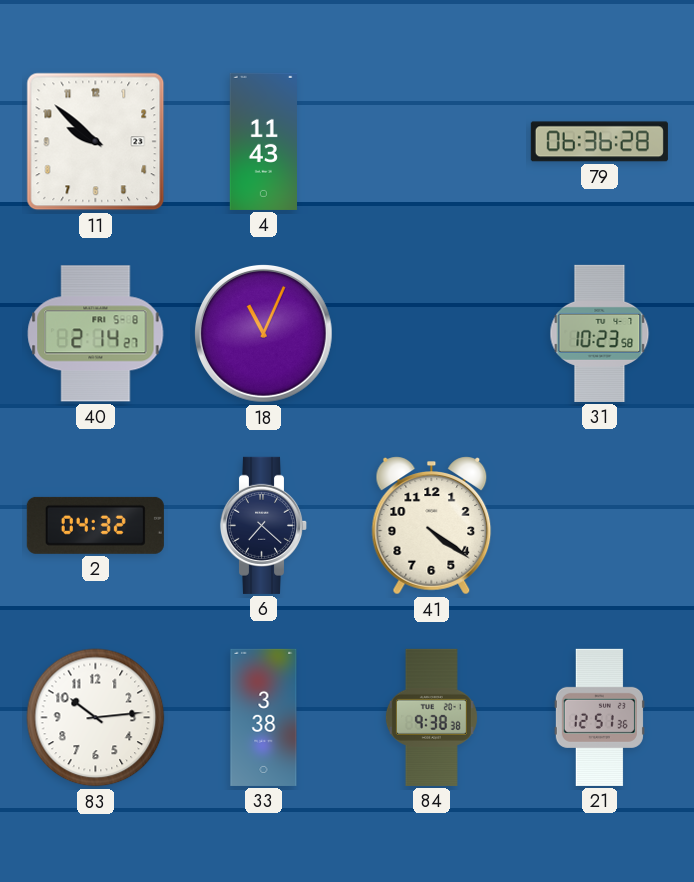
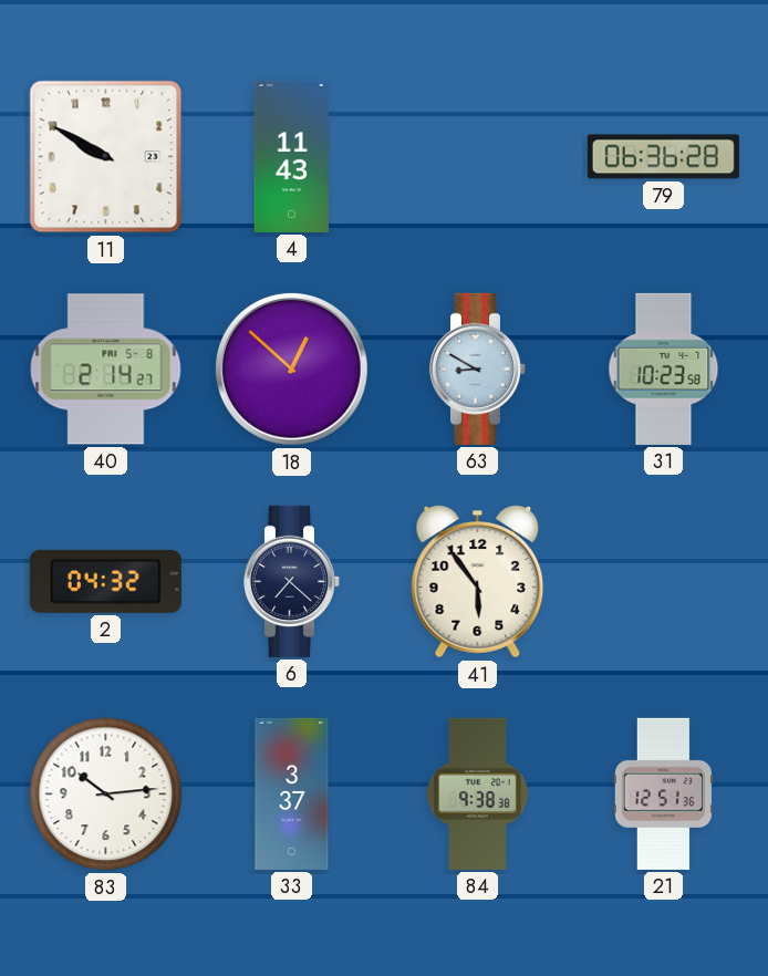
11: 9:52 -> 9:50 (106, 157)
18: 11:04 -> 12:52 (291, 368)
63: none -> 8:50 (478, 368)
41: 4:21 -> 5:54 (478, 582)
33: 3:38 -> 3:37 (292, 793)
